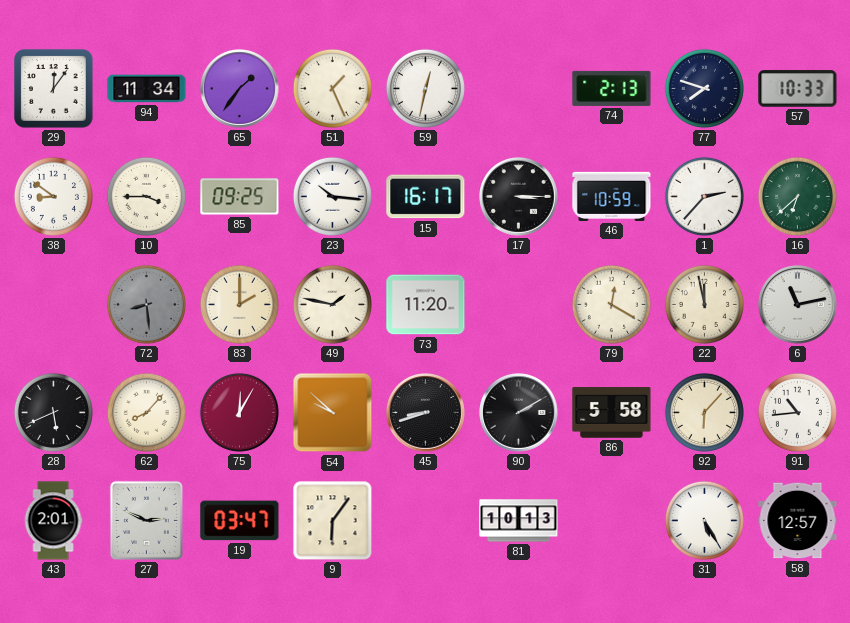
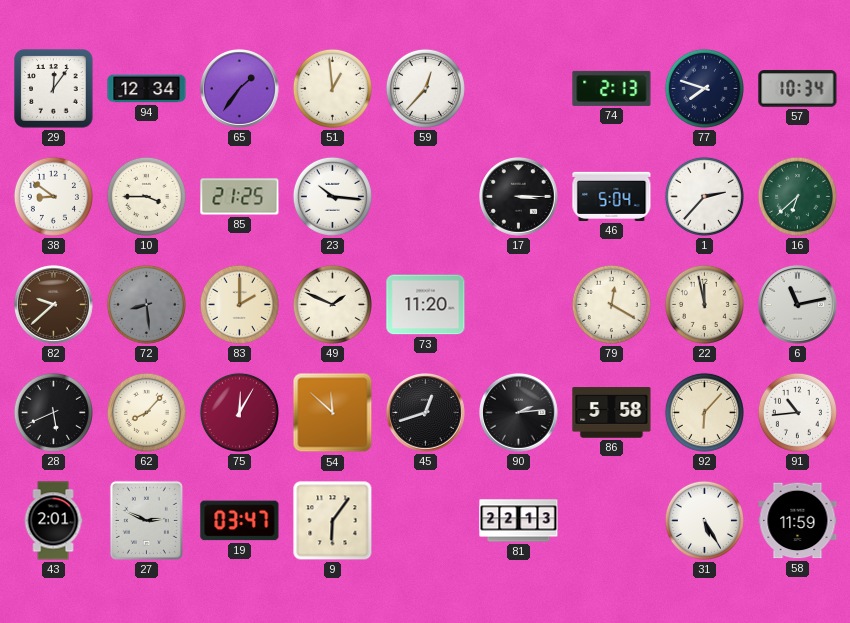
94: 11:34 -> 12:34 (147, 89)
51: 1:26 -> 12:59 (332, 88)
59: 12:32 -> 12:37 (425, 88)
57: 10:33 -> 10:34 (798, 89)
85: 09:25 -> 21:25 (240, 197)
15: 16:17 -> none (426, 197)
46: 10:59 -> 5:04 (612, 196)
82: none -> 9:38 (54, 305)
49: 1:47 -> 1:49 (332, 304)
54: 9:52 -> 11:52 (333, 413)
45: 8:42 -> 12:42 (426, 413)
90: 2:10 -> 2:14 (519, 413)
81: 10:13 -> 22:13 (519, 521)
58: 12:57 -> 11:59 (798, 521)
